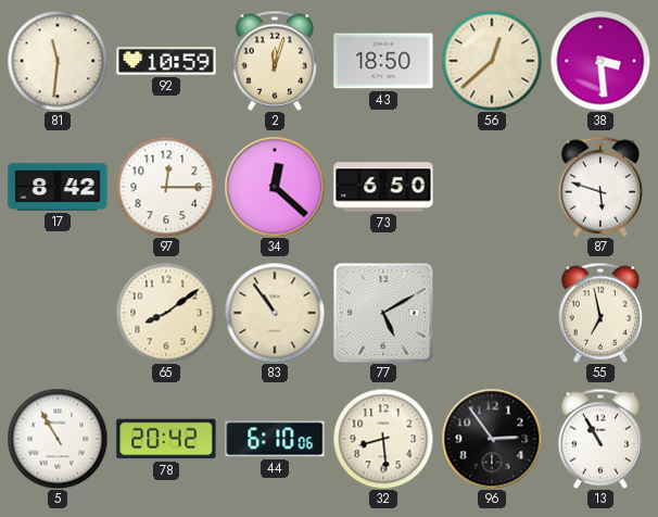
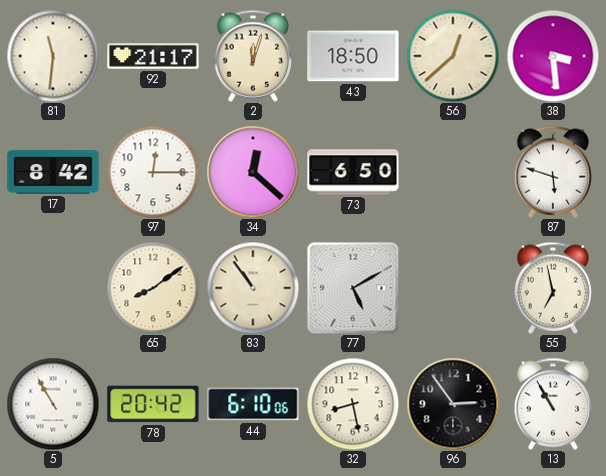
92: 10:59 -> 21:17 (153, 56)
32: 8:29 -> 8:28 (353, 404)
